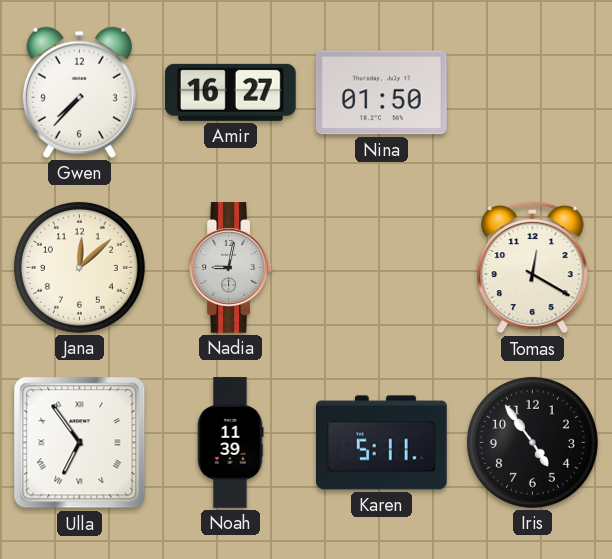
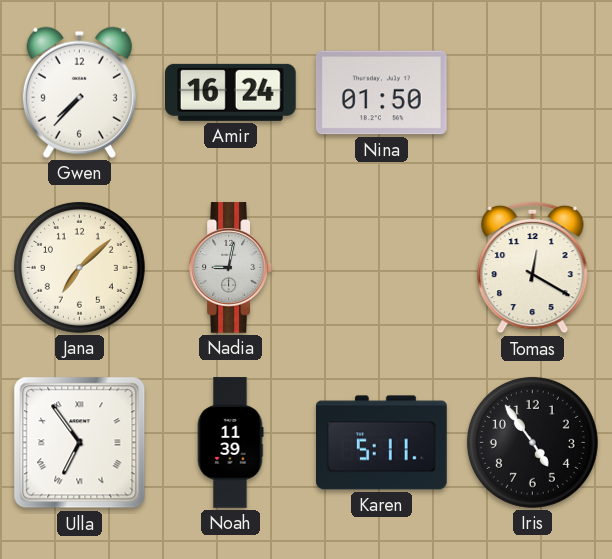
Amir: 16:27 -> 16:24 (231, 92)
Jana: 12:08 -> 7:08 (79, 267)
